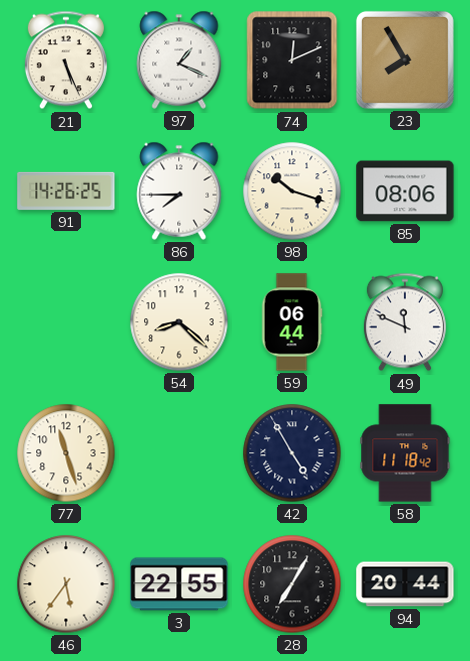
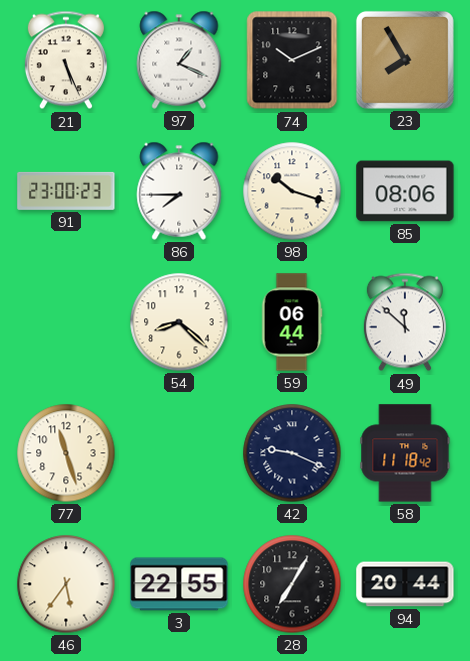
74: 12:11 -> 10:11 (292, 60)
91: 14:26 -> 23:00 (66, 191)
49: 11:49 -> 11:52 (405, 322)
42: 4:55 -> 9:19 (292, 453)
